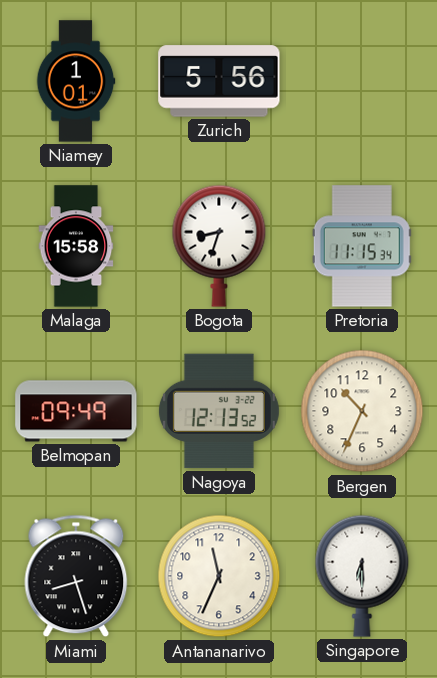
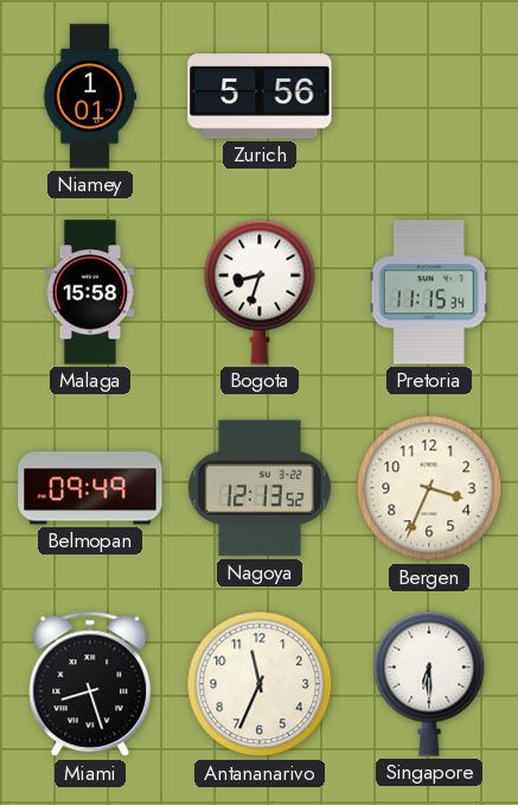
Bergen: 10:34 -> 3:34 (429, 488)
